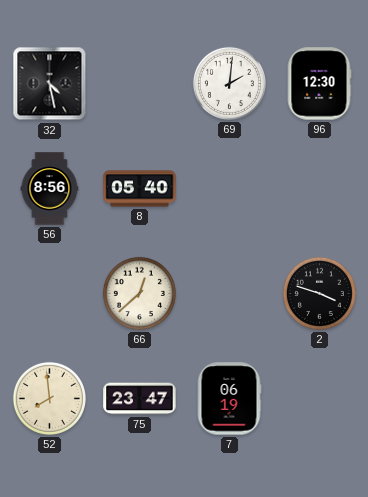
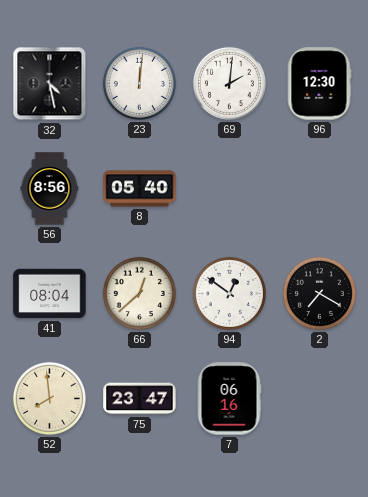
23: none -> 12:01 (139, 83)
41: none -> 08:04 (50, 294)
94: none -> 12:51 (229, 293)
2: 3:48 -> 7:20 (319, 293)
7: 06:19 -> 06:16 (229, 399)
